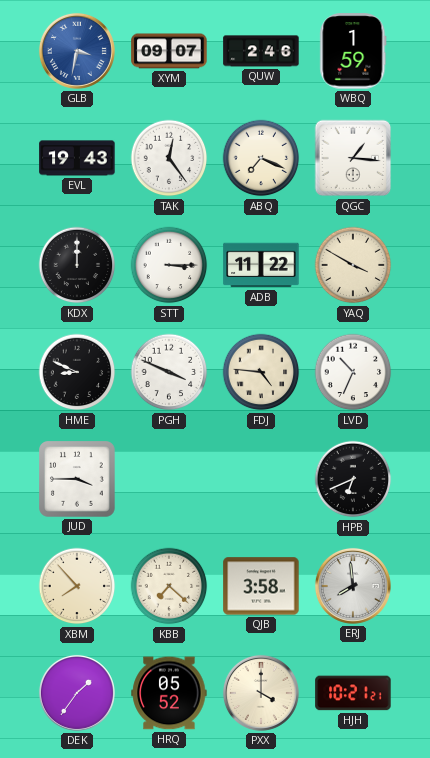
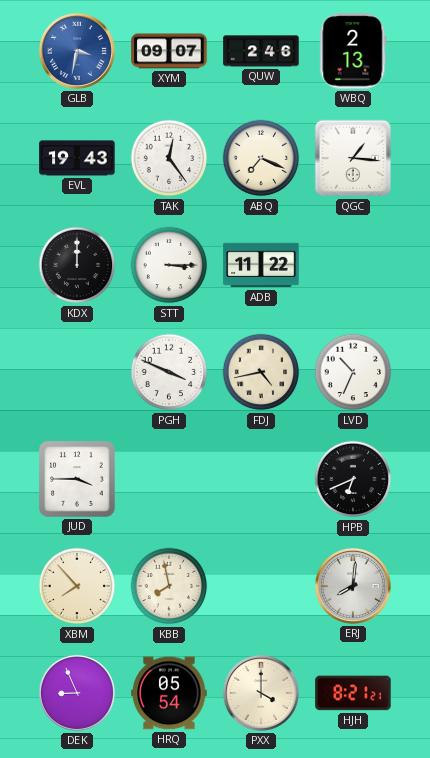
WBQ: 1:59 -> 2:13 (353, 51)
YAQ: 3:50 -> none (353, 265)
HME: 8:49 -> none (77, 372)
FDJ: 4:46 -> 4:43 (261, 372)
KBB: 7:22 -> 7:58 (169, 586)
QJB: 3:58 -> none (261, 586)
ERJ: 7:59 -> 8:01 (353, 586)
DEK: 1:36 -> 8:56 (77, 693)
HRQ: 05:52 -> 05:54 (169, 693)
HJH: 10:21 -> 8:21 (353, 693)
